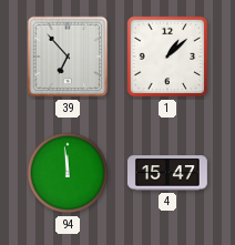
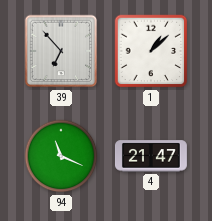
94: 11:59 -> 11:19 (61, 156)
4: 15:47 -> 21:47 (151, 156)
